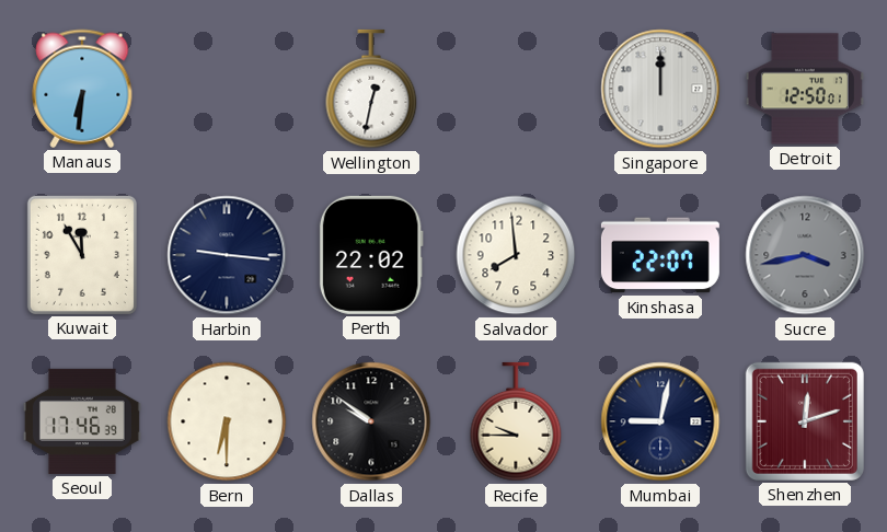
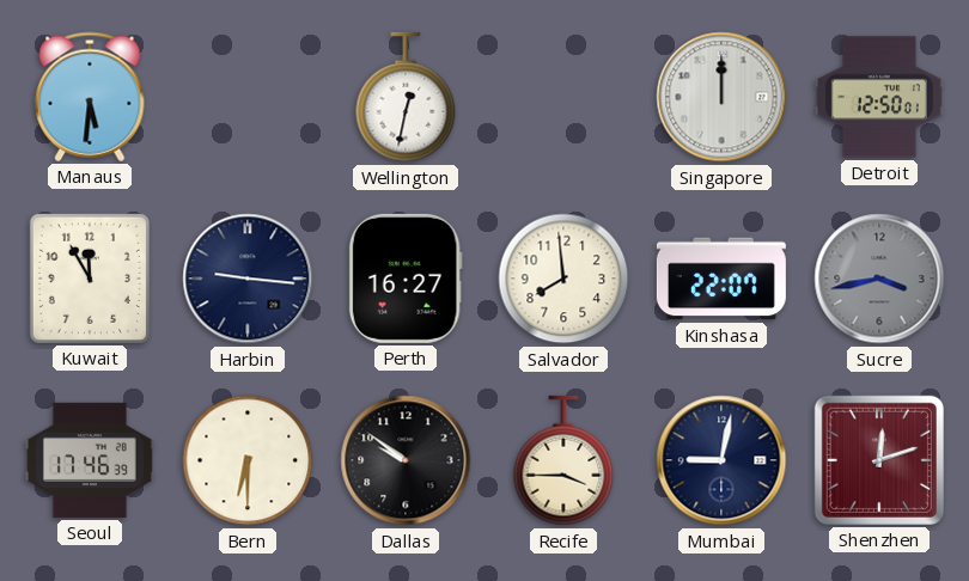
Manaus: 6:31 -> 5:31 (90, 97)
Perth: 22:02 -> 16:27 (406, 279)
Recife: 9:45 -> 3:45 (563, 460)
